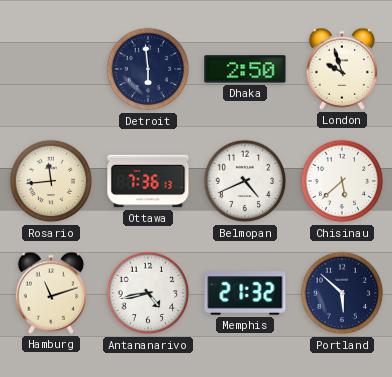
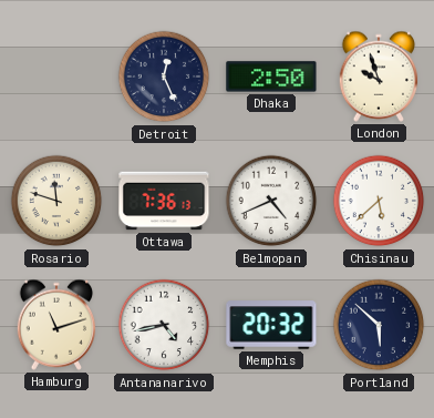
Detroit: 5:59 -> 12:26 (164, 77)
Rosario: 11:44 -> 11:48 (56, 201)
Memphis: 21:32 -> 20:32 (271, 325)
